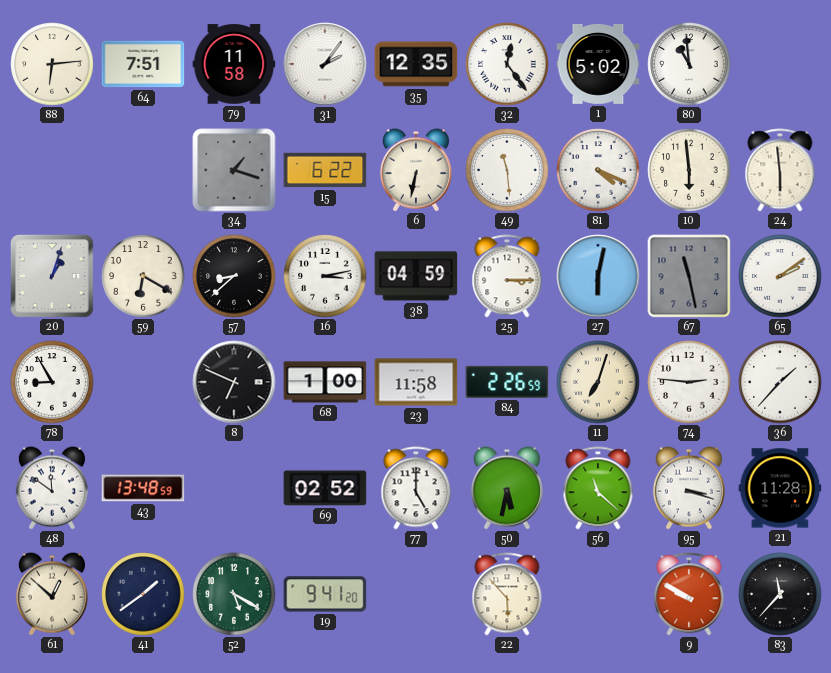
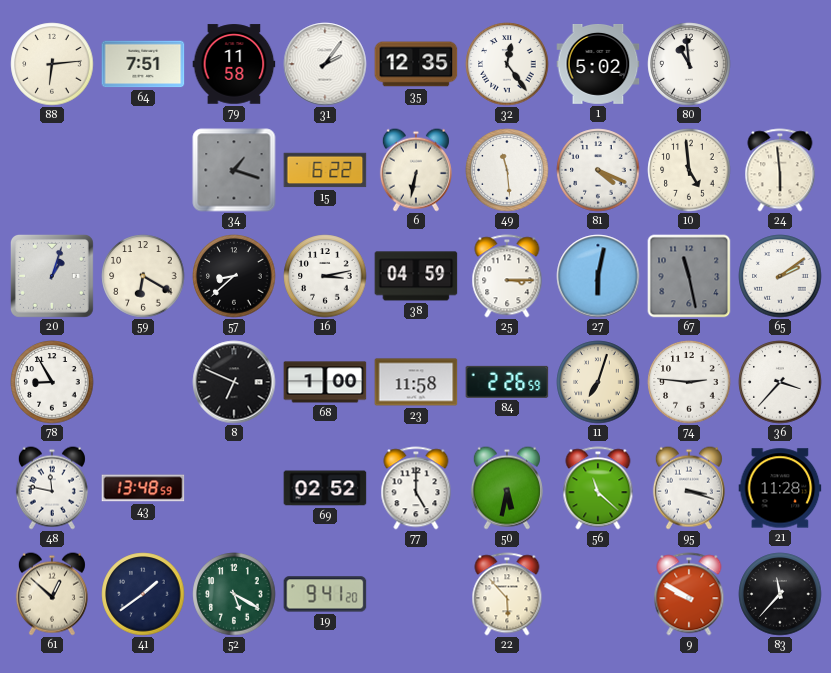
10: 5:59 -> 4:59 (689, 170)
36: 1:37 -> 3:37 (780, 382)
48: 11:51 -> 11:47 (52, 488)
